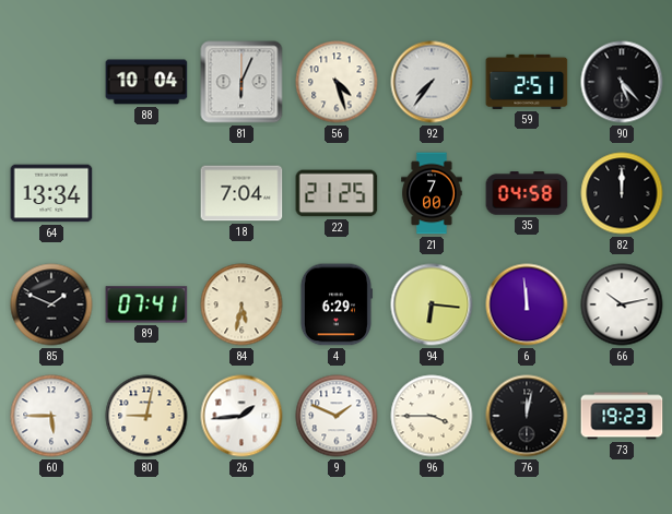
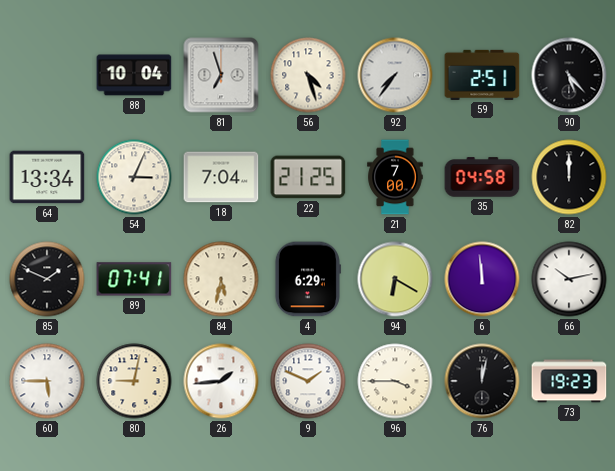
81: 6:04 -> 6:57 (221, 75)
54: none -> 3:04 (134, 177)
94: 6:16 -> 6:20 (395, 279)
